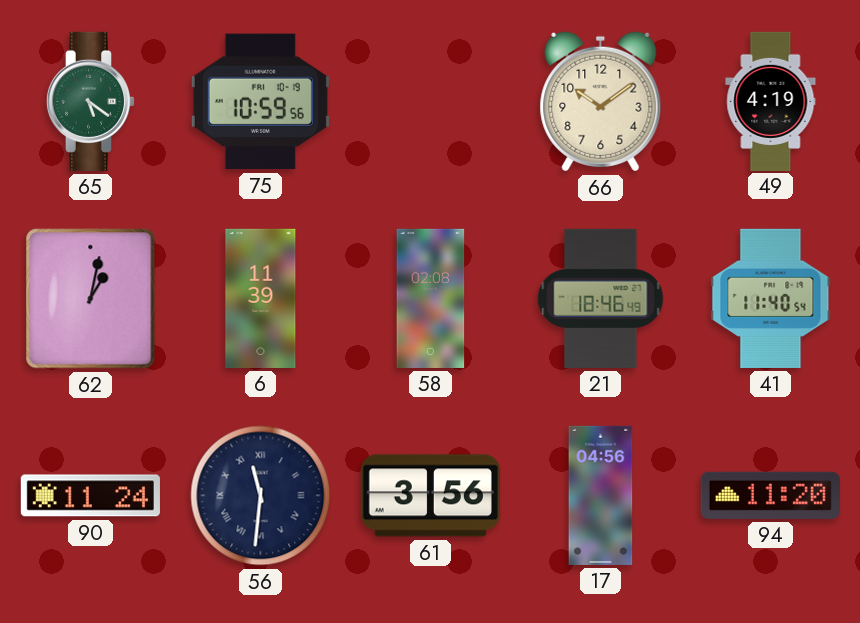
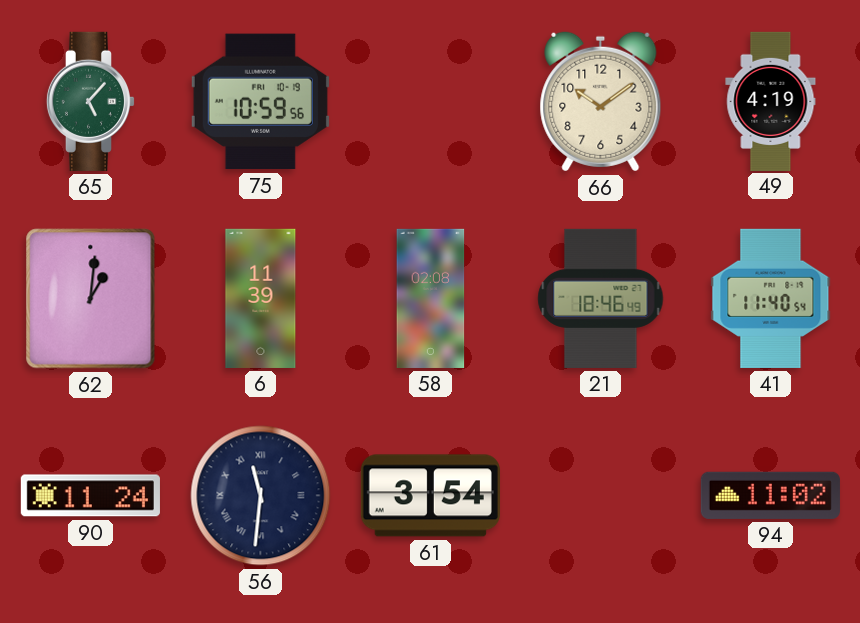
65: 5:21 -> 5:07 (91, 101)
62: 1:02 -> 1:01 (91, 299)
61: 3:56 -> 3:54 (430, 496)
17: 04:56 -> none (601, 495)
94: 11:20 -> 11:02 (770, 495)
